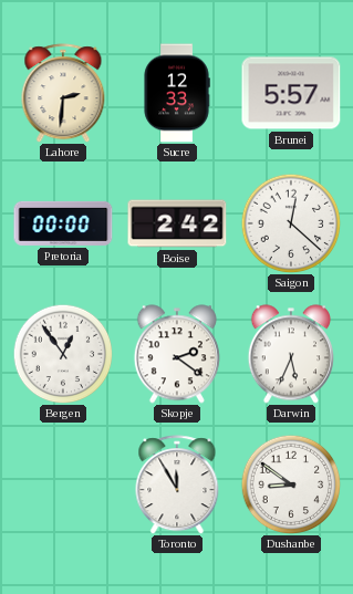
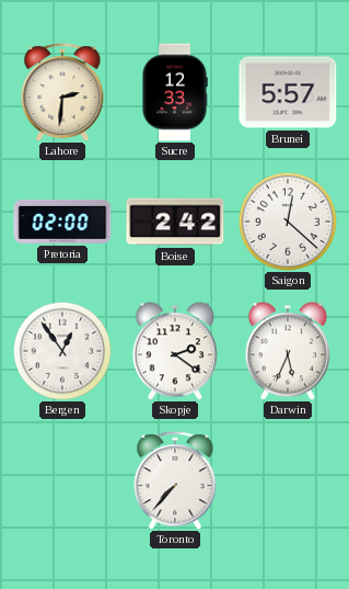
Pretoria: 00:00 -> 02:00 (62, 222)
Toronto: 11:55 -> 7:37 (175, 480)
Dushanbe: 8:51 -> none (291, 484)
